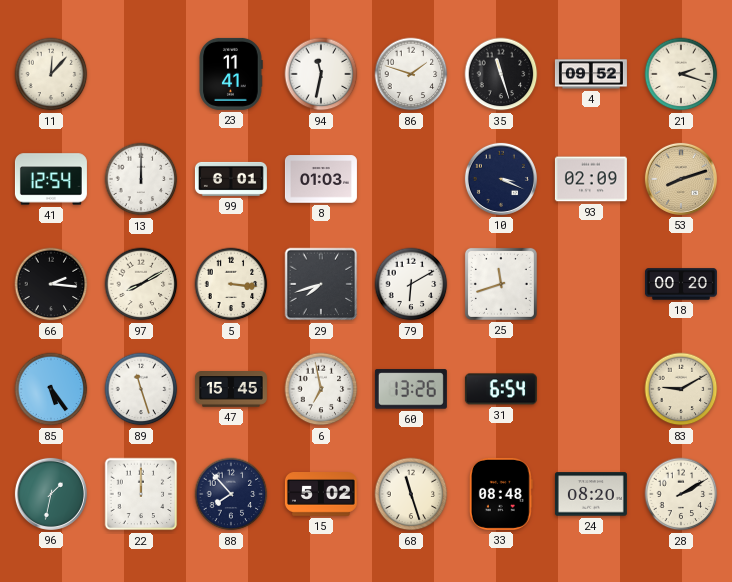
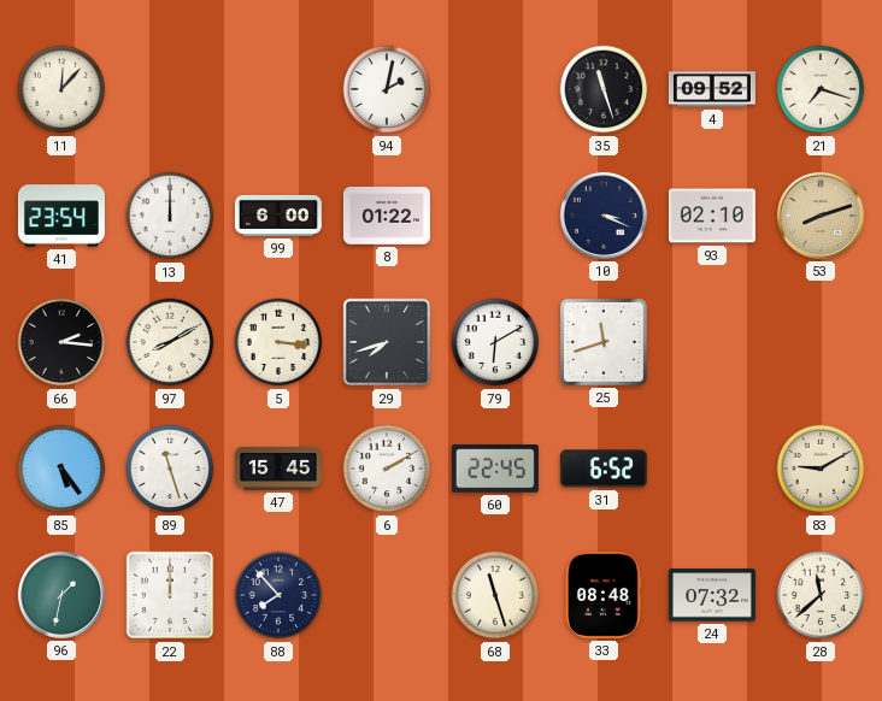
23: 11:41 -> none (231, 74)
94: 11:32 -> 2:02 (387, 89)
86: 1:48 -> none (411, 74)
21: 2:18 -> 7:18 (821, 89)
41: 12:54 -> 23:54 (61, 216)
99: 6:01 -> 6:00 (278, 216)
8: 01:03 -> 01:22 (387, 216)
93: 02:09 -> 02:10 (712, 216)
18: 00:20 -> none (681, 284)
6: 6:58 -> 2:10 (387, 469)
60: 13:26 -> 22:45 (495, 469)
31: 6:54 -> 6:52 (604, 469)
15: 5:02 -> none (321, 495)
24: 08:20 -> 07:32 (712, 595)
28: 2:10 -> 11:38 (821, 595)
